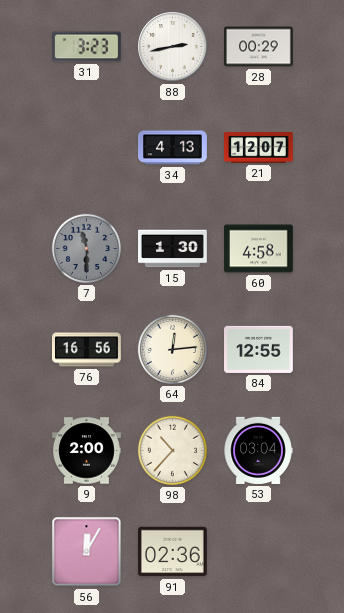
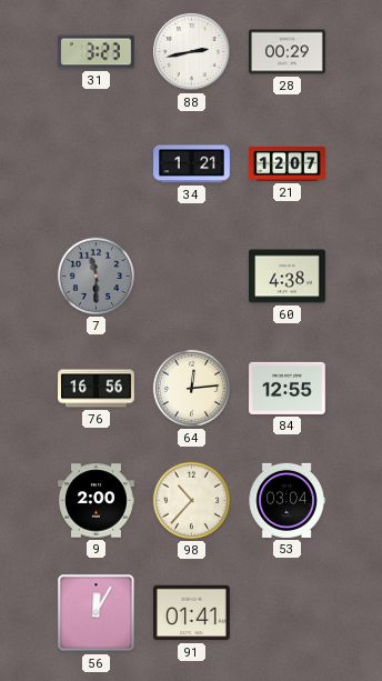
34: 4:13 -> 1:21 (192, 164)
15: 1:30 -> none (173, 249)
60: 4:58 -> 4:38 (288, 277)
91: 02:36 -> 01:41 (192, 613)
